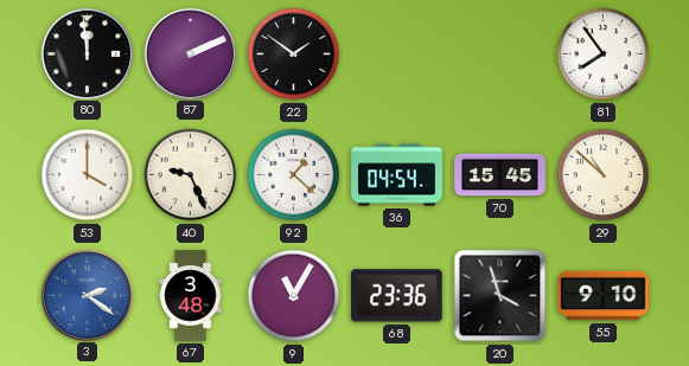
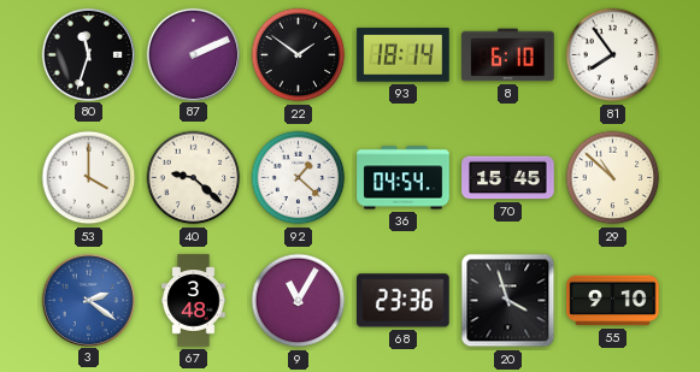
80: 11:59 -> 11:33 (88, 54)
93: none -> 18:14 (404, 55)
8: none -> 6:10 (508, 55)
40: 9:26 -> 9:22 (194, 178)
